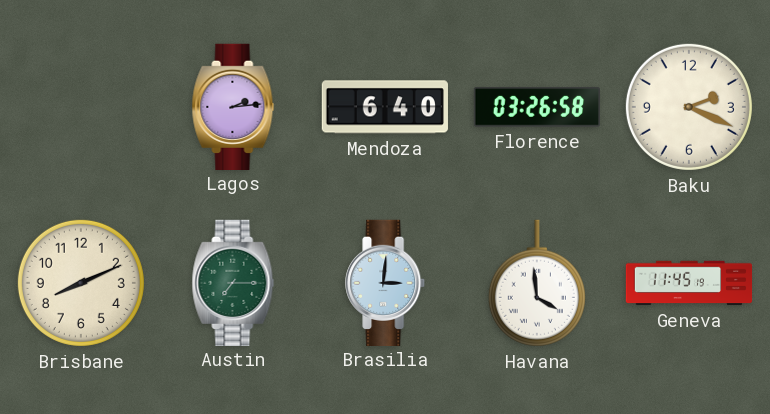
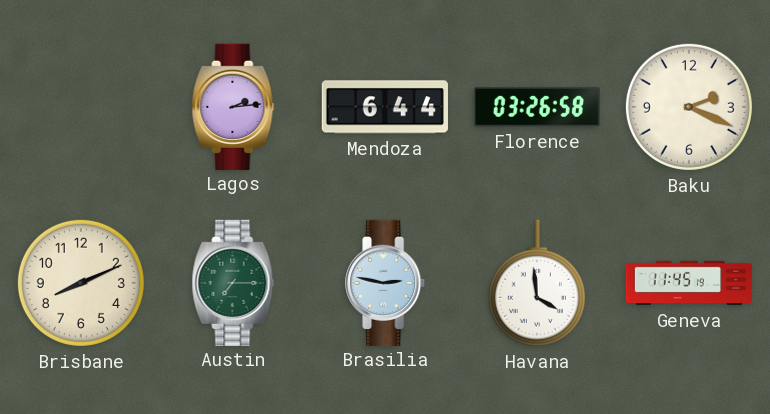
Mendoza: 6:40 -> 6:44 (385, 107)
Brasilia: 3:01 -> 2:47 (386, 282)
